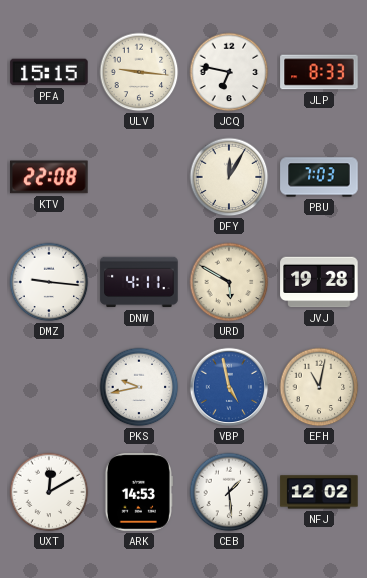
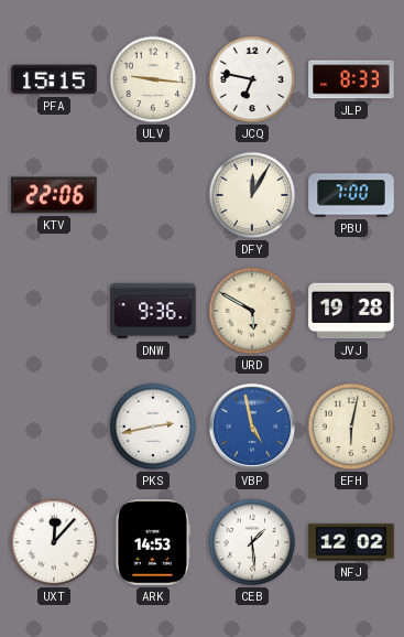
KTV: 22:08 -> 22:06 (54, 195)
PBU: 7:03 -> 7:00 (351, 195)
DMZ: 9:16 -> none (49, 282)
DNW: 4:11 -> 9:36 (153, 311)
PKS: 9:43 -> 2:43 (153, 427)
EFH: 11:02 -> 6:02 (351, 427)
UXT: 12:10 -> 12:07 (54, 542)
